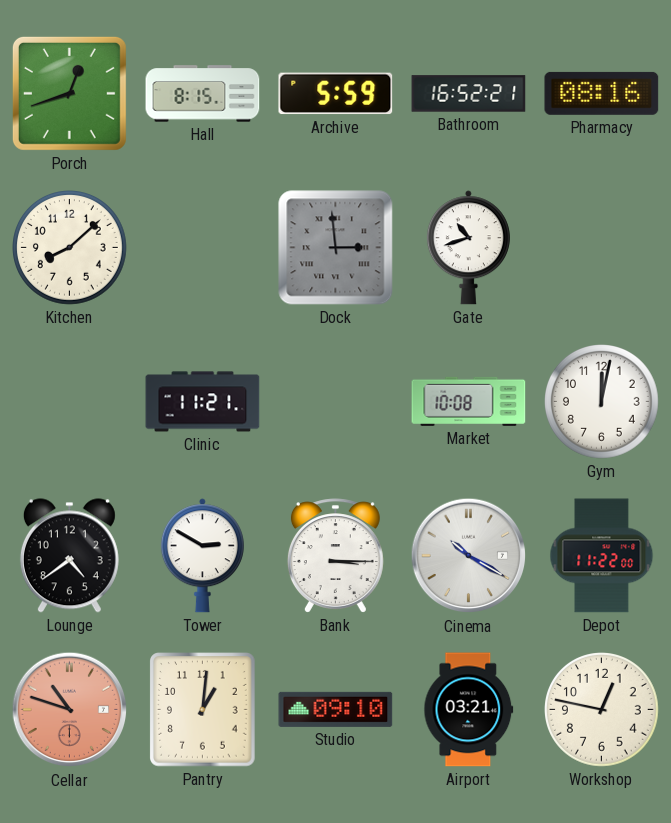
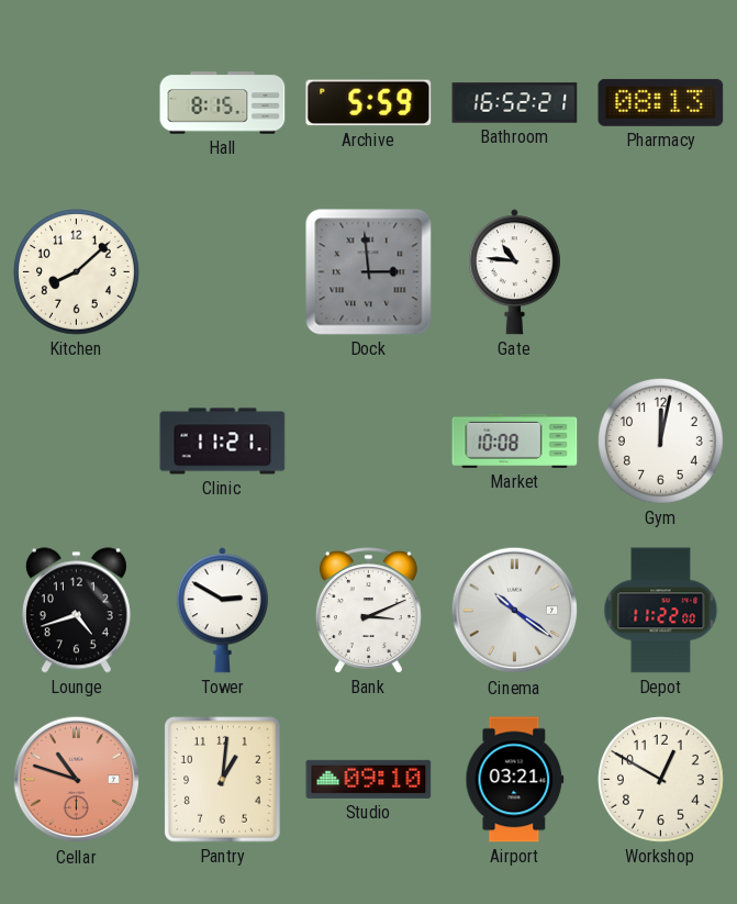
Porch: 12:42 -> none (69, 93)
Pharmacy: 08:16 -> 08:13 (661, 102)
Gate: 10:42 -> 10:46 (514, 272)
Lounge: 4:39 -> 4:42 (76, 611)
Bank: 3:15 -> 3:11 (368, 611)
Cinema: 10:20 -> 10:21 (515, 611)
Workshop: 12:47 -> 12:50 (661, 780)
